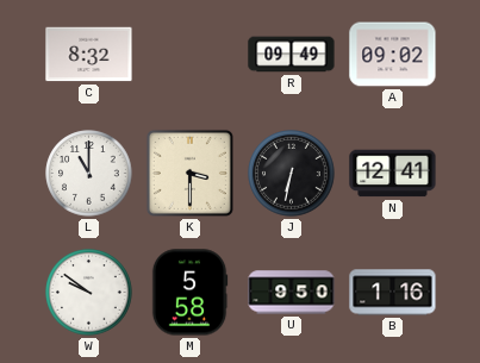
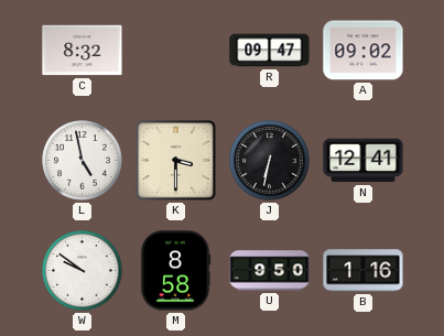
R: 09:49 -> 09:47 (270, 51)
L: 11:00 -> 4:58 (83, 161)
M: 5:58 -> 8:58 (175, 271)
